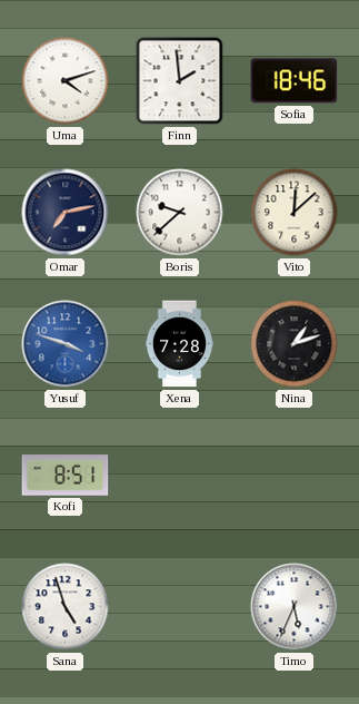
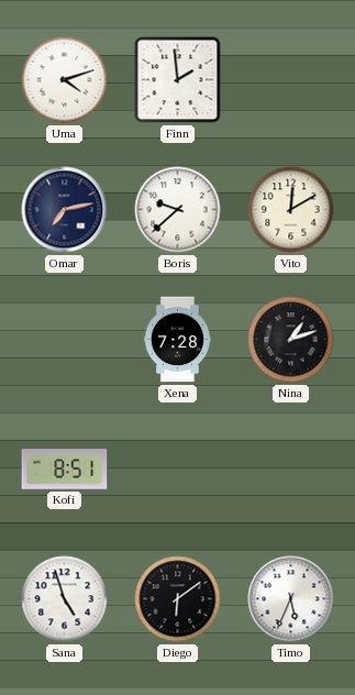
Sofia: 18:46 -> none (295, 81)
Vito: 12:08 -> 12:10 (291, 210)
Yusuf: 3:48 -> none (66, 344)
Diego: none -> 6:09 (178, 599)
